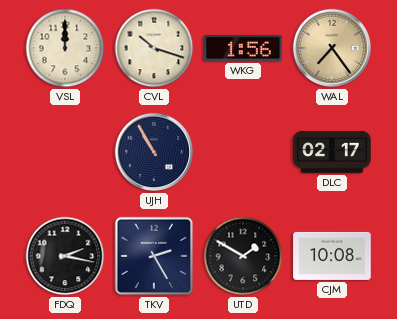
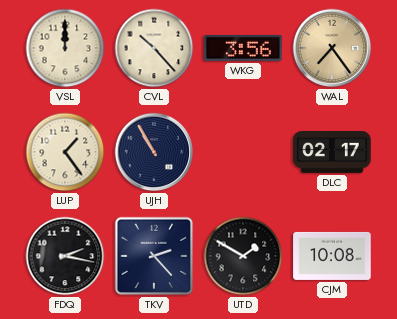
CVL: 10:18 -> 10:23 (154, 48)
WKG: 1:56 -> 3:56 (243, 48)
LUP: none -> 1:24 (65, 152)
TKV: 2:25 -> 2:23 (154, 256)
